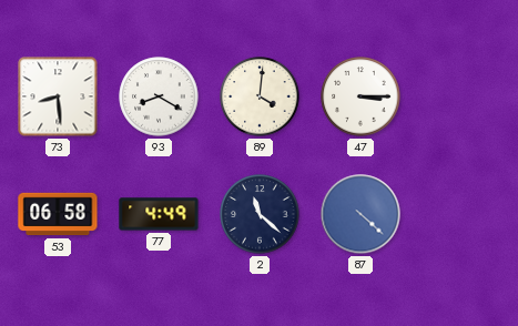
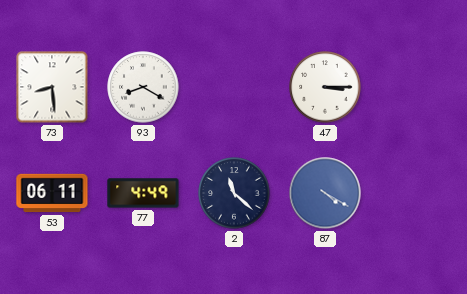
89: 4:01 -> none (260, 96)
53: 06:58 -> 06:11 (52, 193)
87: 4:22 -> 4:20 (325, 193)
